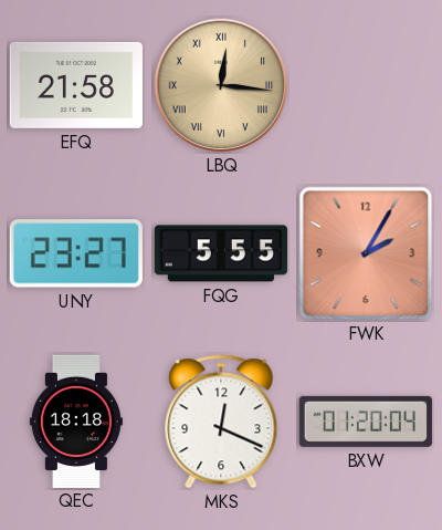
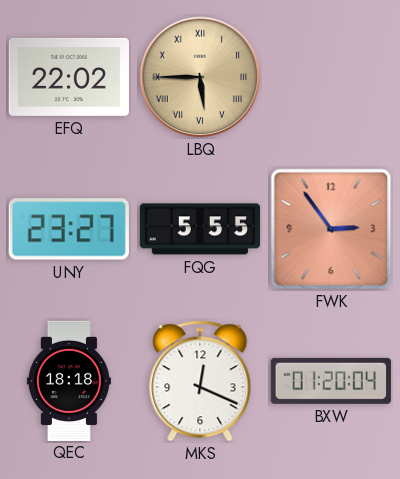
EFQ: 21:58 -> 22:02 (69, 77)
LBQ: 12:16 -> 5:45 (200, 77)
FWK: 2:05 -> 2:54 (331, 229)
